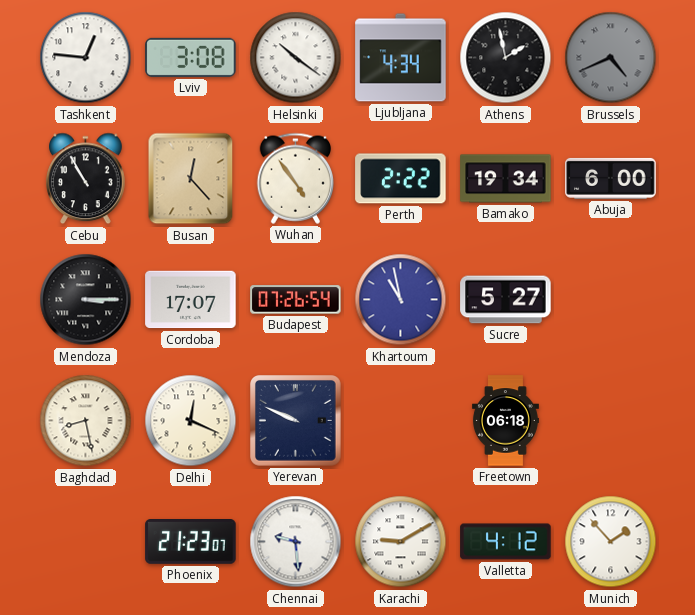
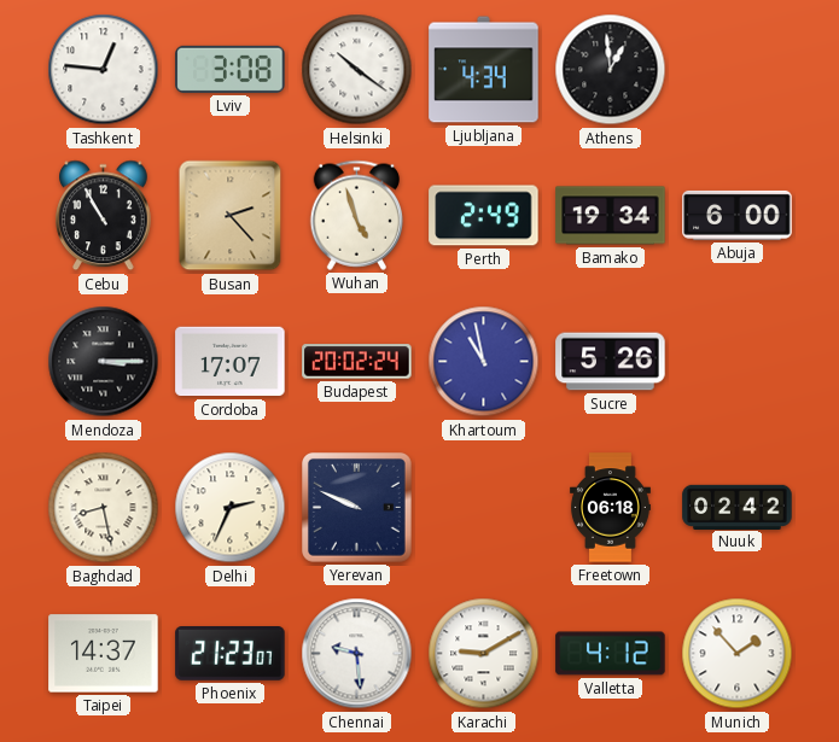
Athens: 1:58 -> 12:59 (611, 70)
Brussels: 4:41 -> none (611, 58)
Busan: 12:23 -> 2:23 (231, 216)
Wuhan: 4:54 -> 4:57 (356, 215)
Perth: 2:22 -> 2:49 (484, 216)
Budapest: 07:26 -> 20:02 (357, 362)
Sucre: 5:27 -> 5:26 (611, 362)
Delhi: 12:19 -> 2:34 (231, 508)
Nuuk: none -> 02:42 (738, 507)
Taipei: none -> 14:37 (104, 654)
